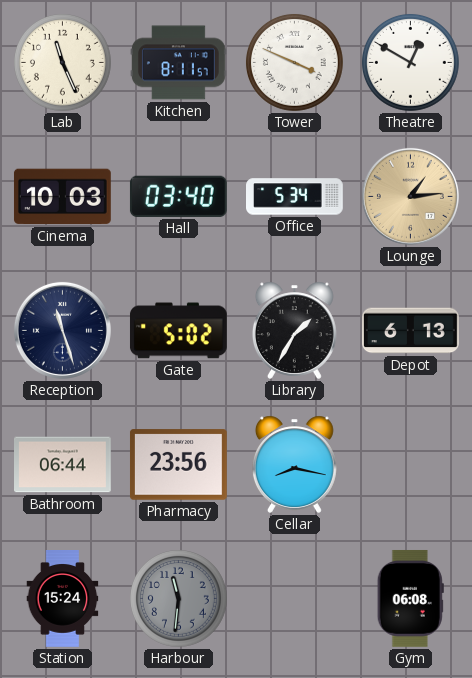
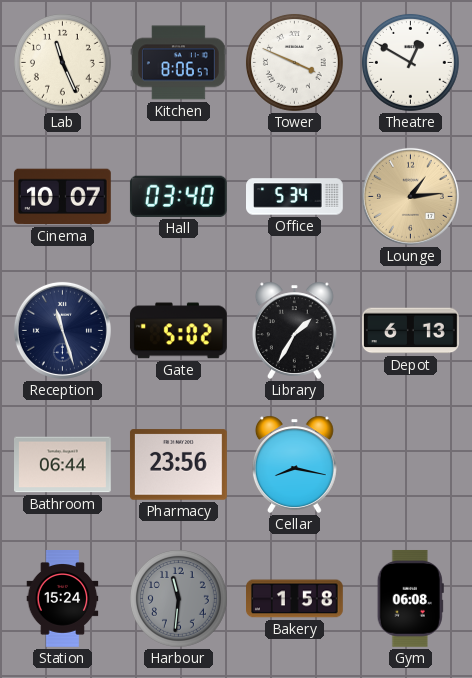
Kitchen: 8:11 -> 8:06 (179, 63)
Cinema: 10:03 -> 10:07 (62, 197)
Bakery: none -> 1:58 (295, 599)
